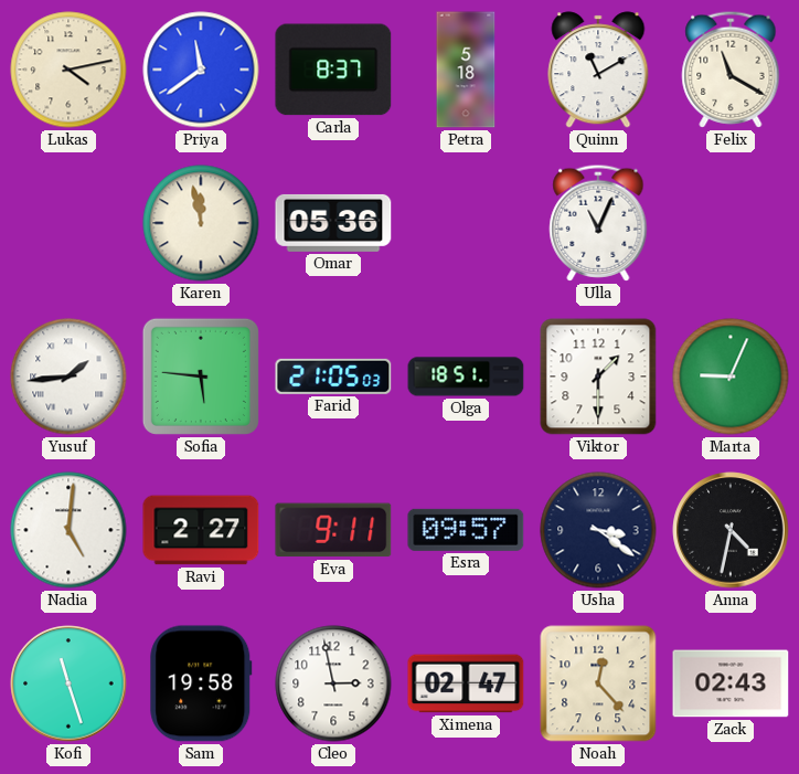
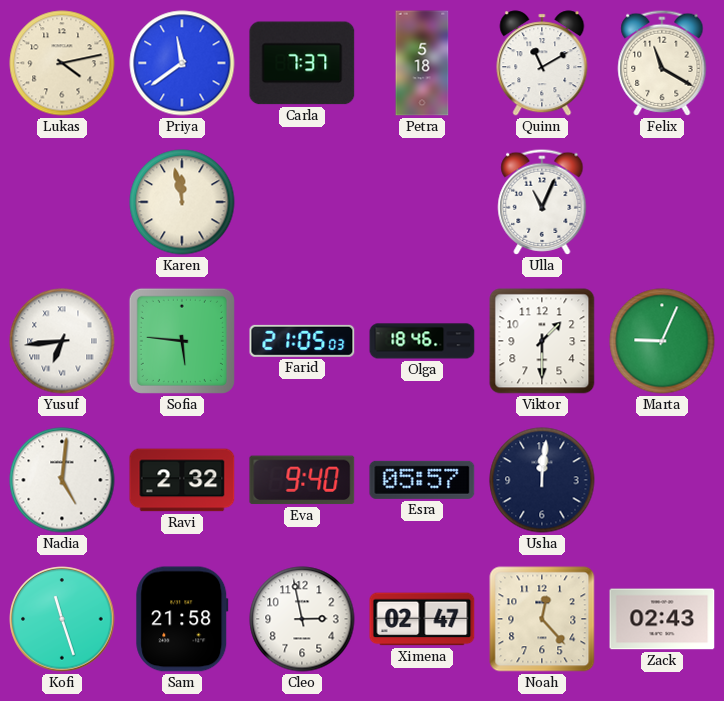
Carla: 8:37 -> 7:37 (302, 63)
Omar: 05:36 -> none (333, 223)
Yusuf: 1:44 -> 6:44 (62, 341)
Olga: 18:51 -> 18:46 (422, 341)
Ravi: 2:27 -> 2:32 (182, 480)
Eva: 9:11 -> 9:40 (302, 480)
Esra: 09:57 -> 05:57 (422, 480)
Usha: 3:21 -> 12:01 (542, 480)
Anna: 4:32 -> none (731, 530)
Sam: 19:58 -> 21:58 (182, 619)
